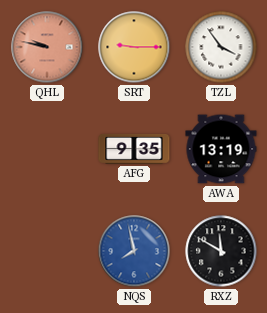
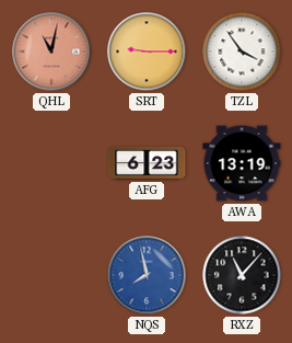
QHL: 9:47 -> 11:02 (51, 52)
AFG: 9:35 -> 6:23 (147, 163)
RXZ: 11:50 -> 11:07 (242, 275)
